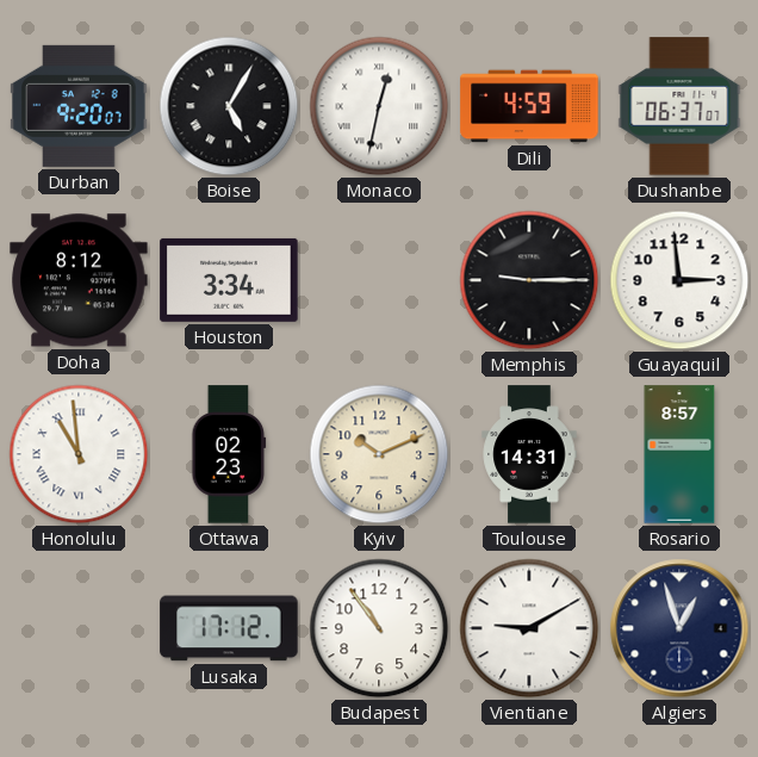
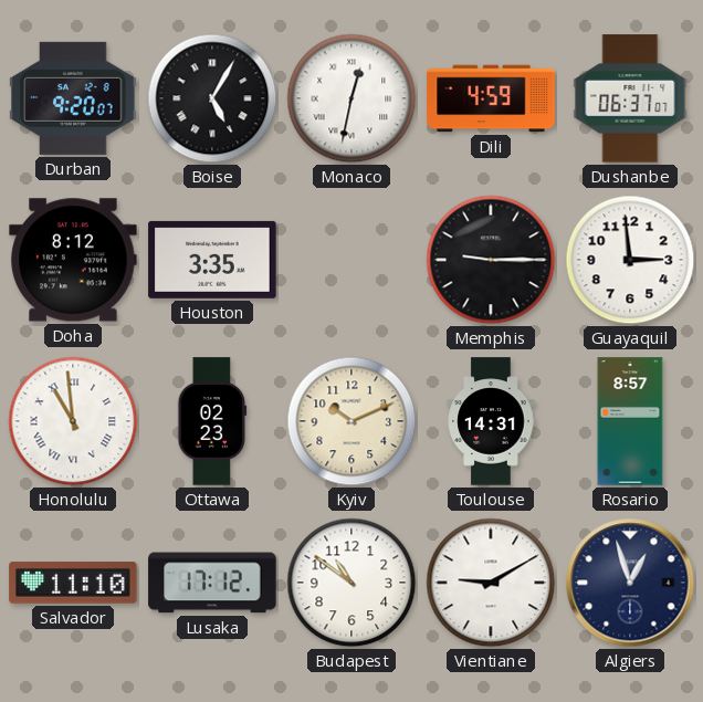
Houston: 3:34 -> 3:35 (212, 260)
Salvador: none -> 11:10 (73, 583)
Budapest: 10:54 -> 10:51 (351, 583)
